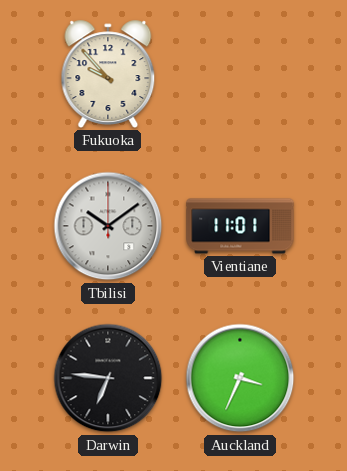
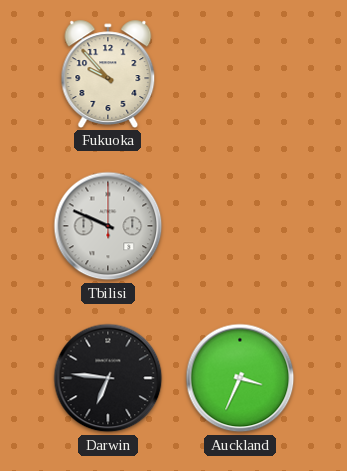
Tbilisi: 10:09 -> 9:49 (108, 226)
Vientiane: 11:01 -> none (240, 226)
